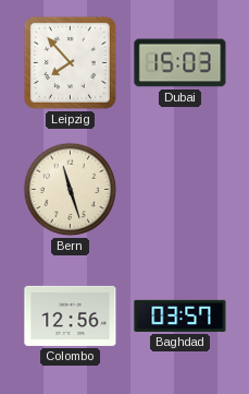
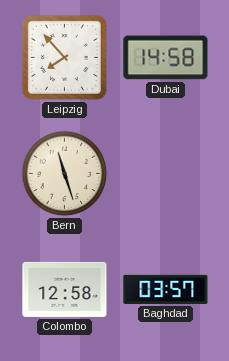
Dubai: 15:03 -> 14:58 (166, 58)
Colombo: 12:56 -> 12:58 (65, 289)
